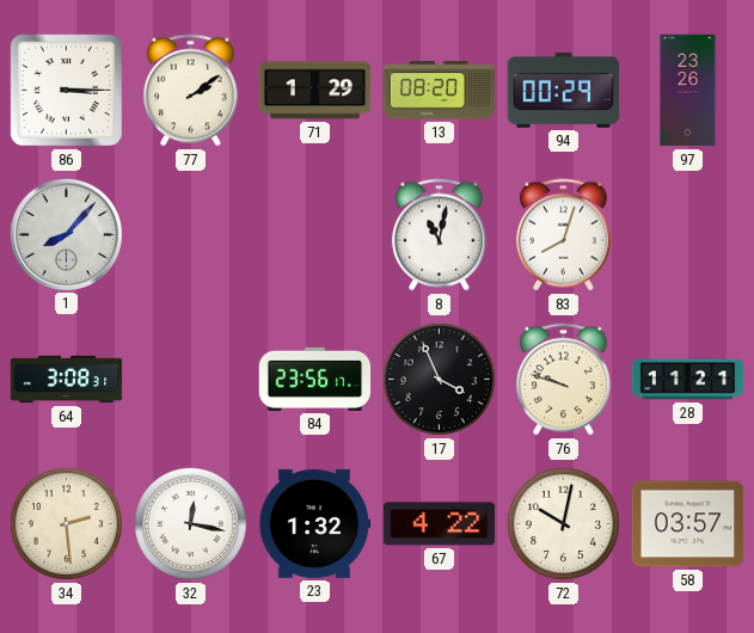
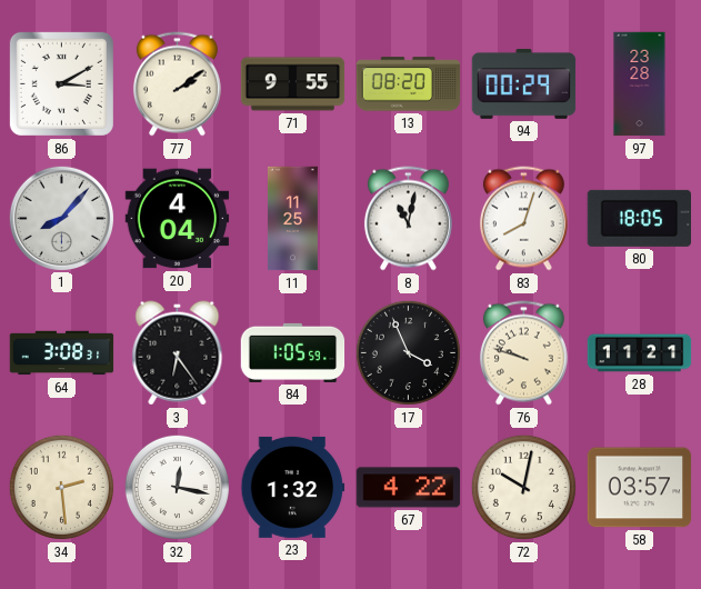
86: 3:15 -> 3:10 (61, 83)
71: 1:29 -> 9:55 (293, 84)
97: 23:26 -> 23:28 (640, 84)
20: none -> 4:04 (178, 219)
11: none -> 11:25 (292, 219)
80: none -> 18:05 (639, 218)
3: none -> 6:24 (178, 353)
84: 23:56 -> 1:05 (293, 352)
